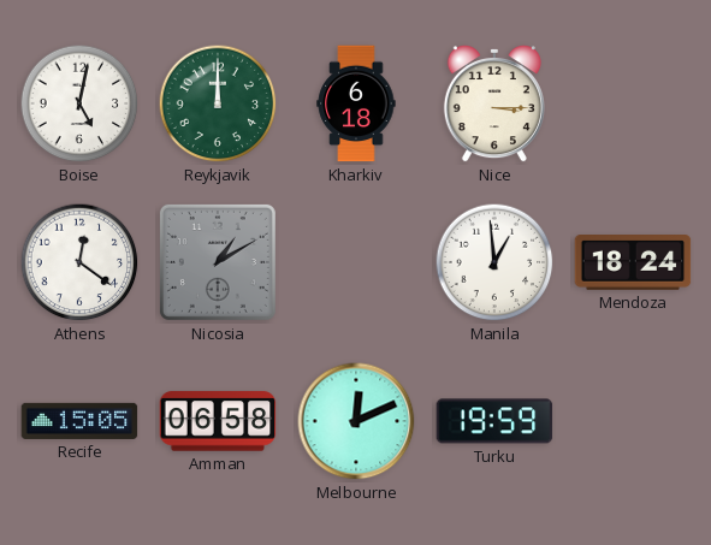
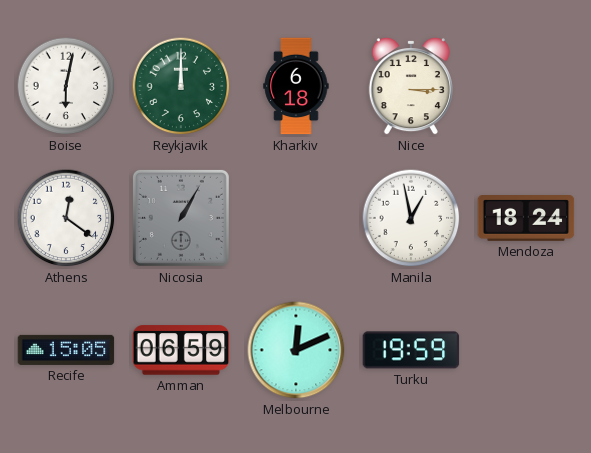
Boise: 5:02 -> 6:02 (66, 86)
Nicosia: 1:10 -> 1:05 (181, 218)
Manila: 12:59 -> 12:58 (411, 218)
Amman: 06:58 -> 06:59 (181, 350)
